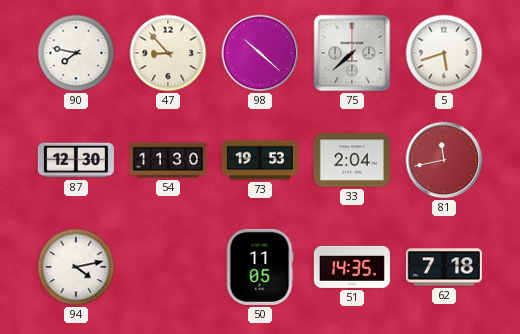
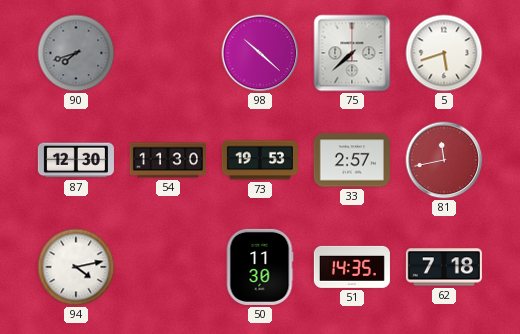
90: 7:47 -> 7:42 (76, 53)
90 dial: white -> grey (76, 53)
47: 8:53 -> none (168, 53)
33: 2:04 -> 2:57 (352, 160)
50: 11:05 -> 11:30 (260, 267)
